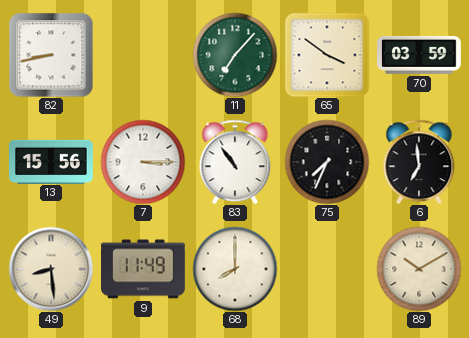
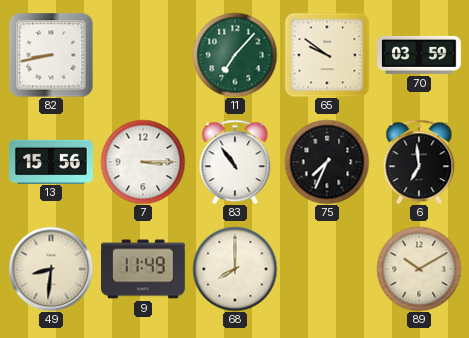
65: 3:51 -> 9:51 (327, 55)
49: 8:29 -> 8:31 (51, 269)
